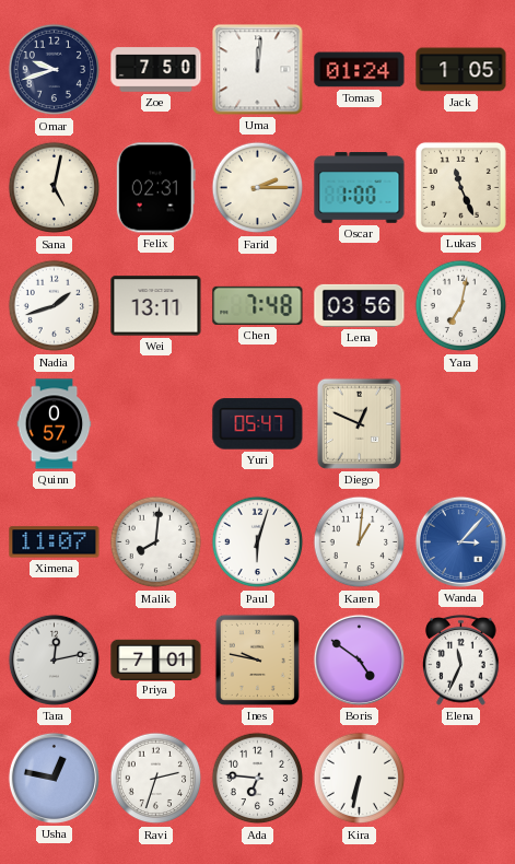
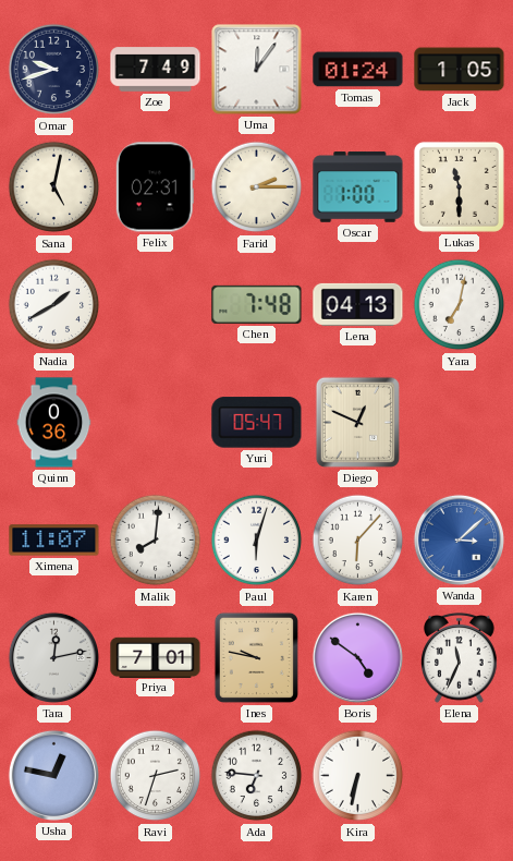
Zoe: 7:50 -> 7:49 (156, 70)
Uma: 12:01 -> 12:06 (257, 70)
Lukas: 11:26 -> 11:30 (459, 186)
Nadia: 1:42 -> 1:40 (54, 305)
Wei: 13:11 -> none (156, 306)
Lena: 03:56 -> 04:13 (358, 304)
Quinn: 0:57 -> 0:36 (54, 423)
Karen: 1:01 -> 6:07 (358, 541)
Wanda: 3:07 -> 3:08 (459, 539)
